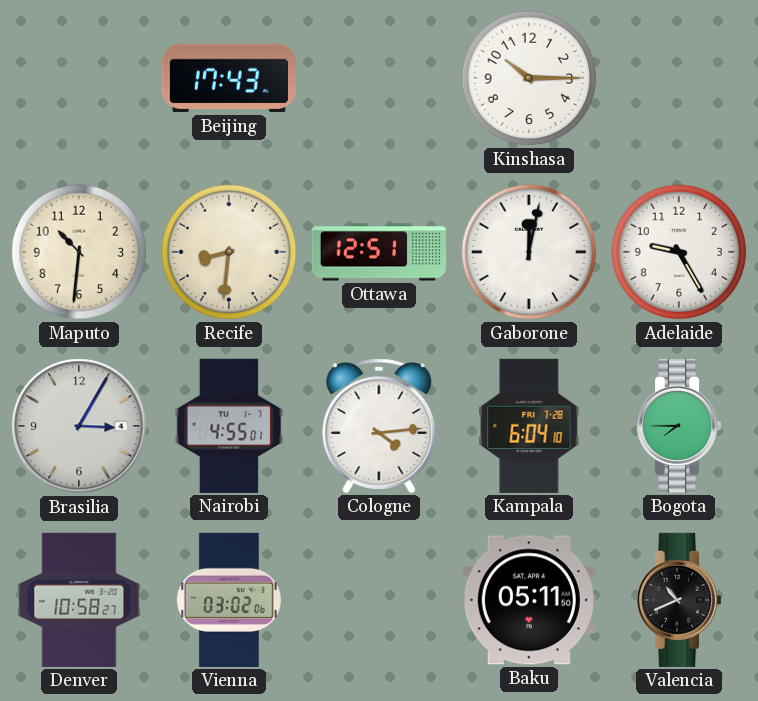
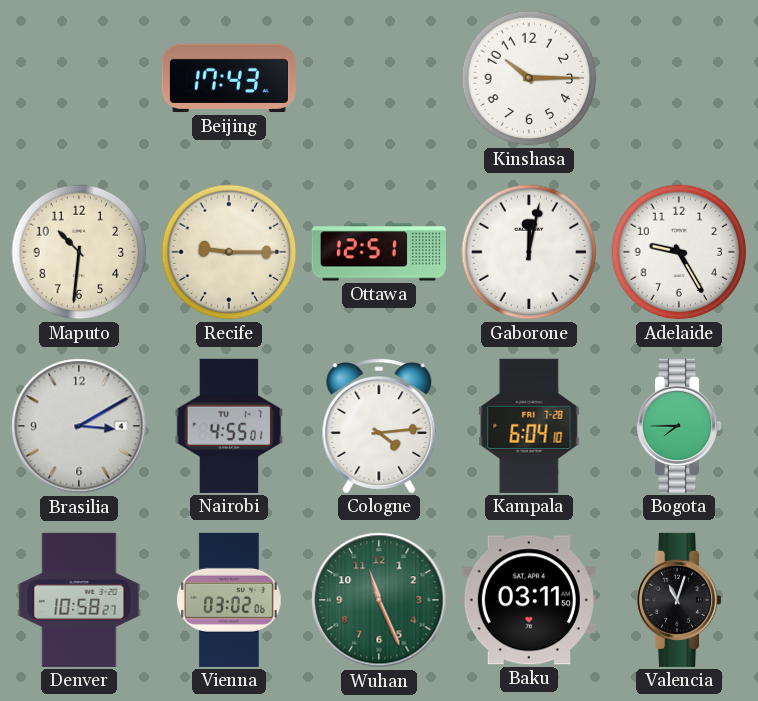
Recife: 8:31 -> 9:15 (229, 252)
Brasilia: 3:05 -> 3:10 (79, 426)
Wuhan: none -> 11:26 (379, 600)
Baku: 05:11 -> 03:11 (529, 600)
Valencia: 10:41 -> 11:03 (680, 600)
